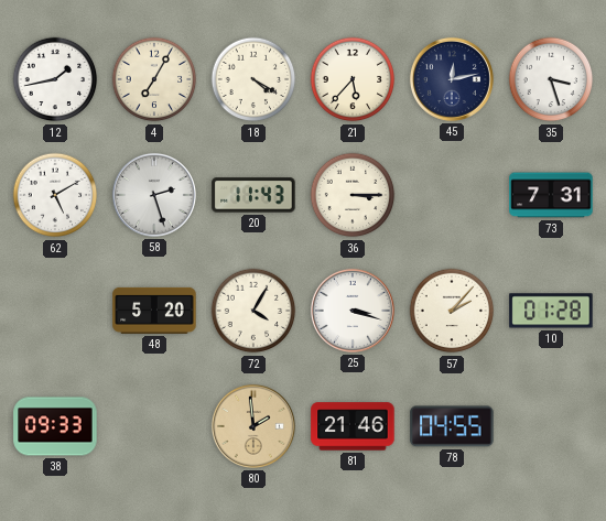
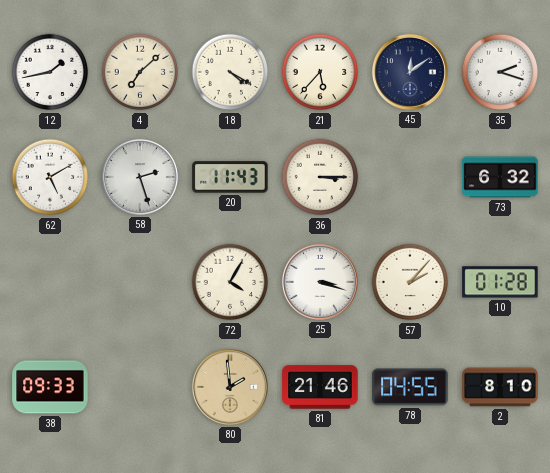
4: 7:05 -> 7:08 (140, 72)
45: 12:13 -> 12:09 (410, 72)
35: 3:27 -> 2:18 (500, 72)
73: 7:31 -> 6:32 (500, 177)
48: 5:20 -> none (154, 311)
2: none -> 8:10 (500, 387)
